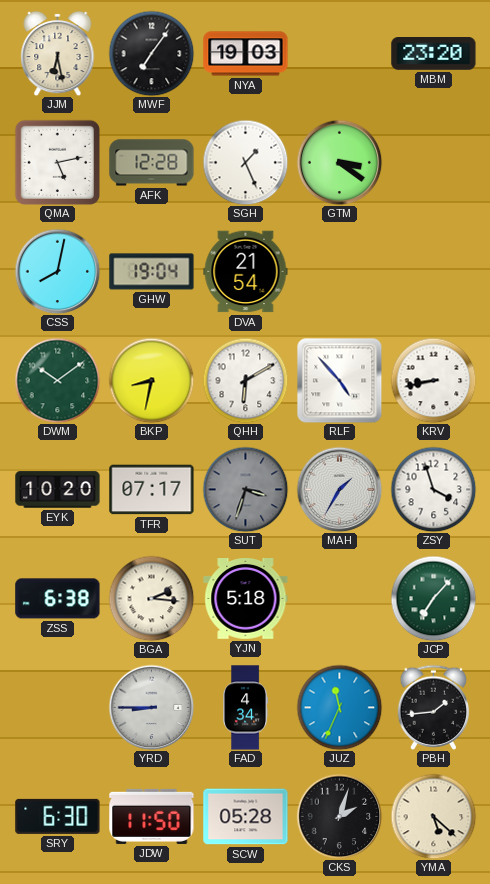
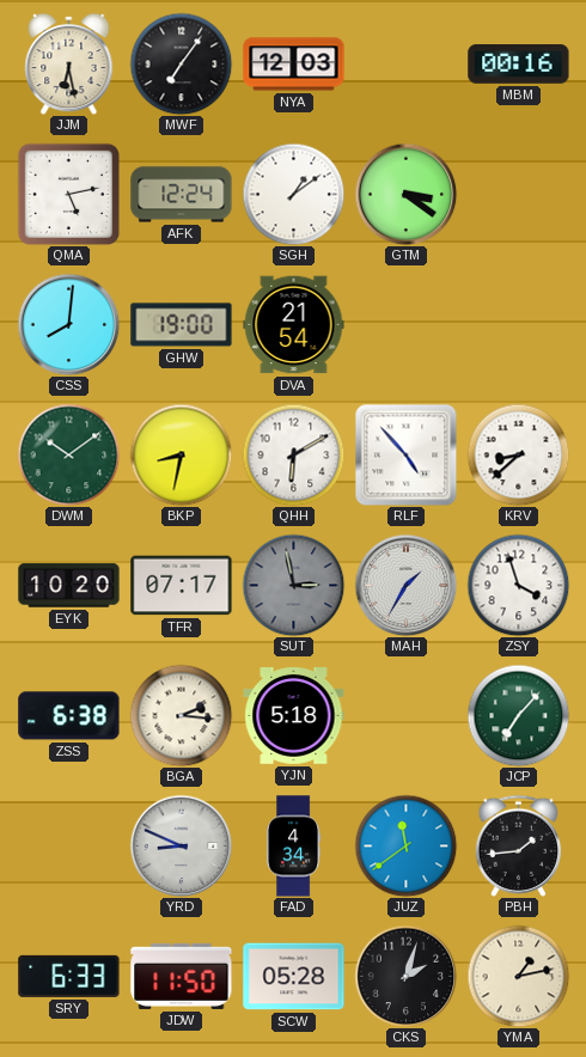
NYA: 19:03 -> 12:03 (294, 65)
MBM: 23:20 -> 00:16 (519, 65)
AFK: 12:28 -> 12:24 (182, 195)
SGH: 1:26 -> 1:09 (293, 194)
CSS: 8:02 -> 8:01 (68, 324)
GHW: 19:04 -> 19:00 (182, 325)
KRV: 8:43 -> 8:38 (518, 454)
SUT: 3:33 -> 2:58 (293, 585)
YRD: 8:45 -> 8:49 (181, 845)
JUZ: 11:34 -> 11:39 (405, 845)
SRY: 6:30 -> 6:33 (69, 976)
YMA: 5:22 -> 1:13 (518, 976)
